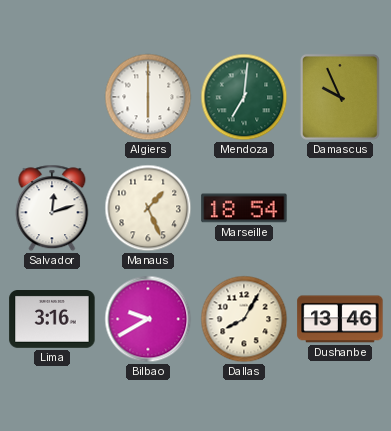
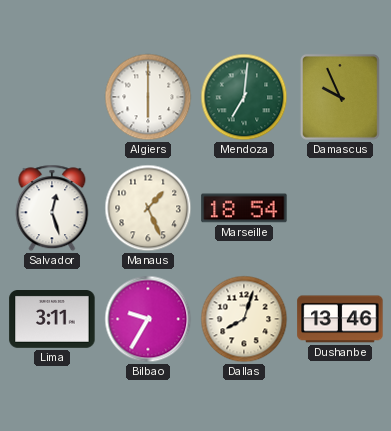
Salvador: 12:12 -> 12:27 (52, 208)
Lima: 3:16 -> 3:11 (52, 320)
Bilbao: 9:40 -> 9:35 (148, 319)
Dallas: 8:05 -> 8:03 (244, 319)
